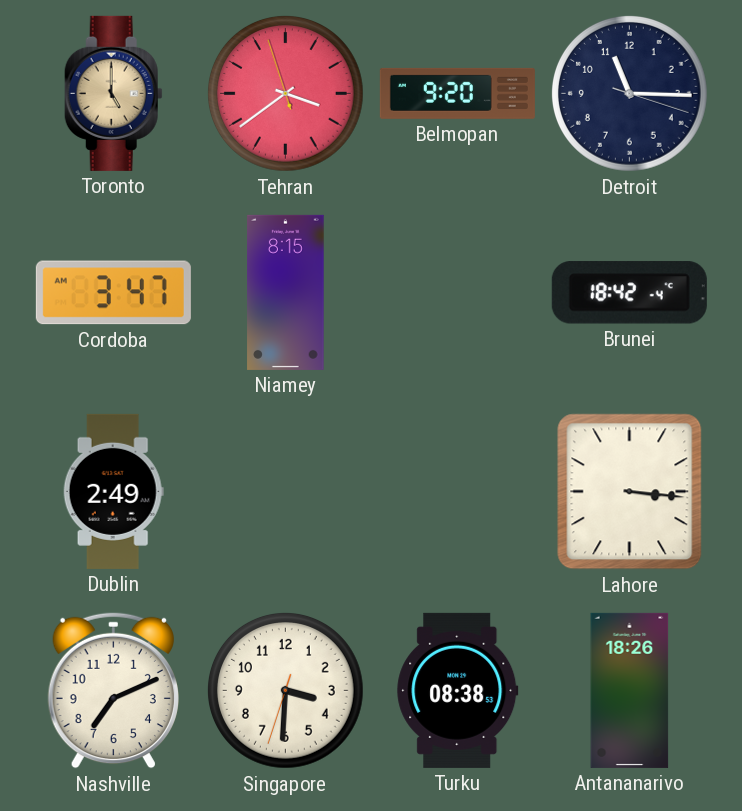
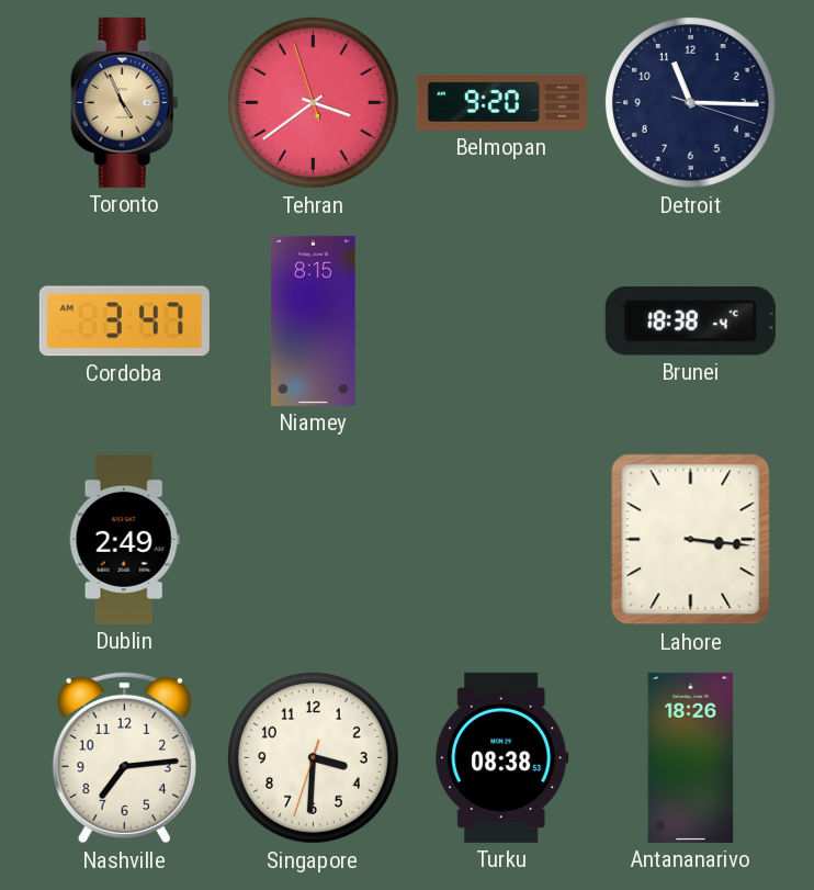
Toronto: 5:00 -> 4:56 (124, 102)
Brunei: 18:42 -> 18:38 (690, 322)
Nashville: 7:11 -> 7:14 (124, 758)
